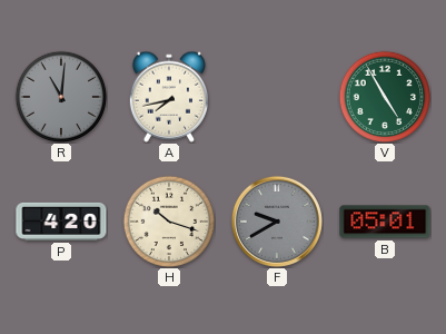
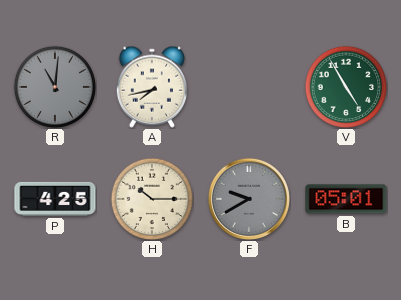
P: 4:20 -> 4:25 (55, 199)
H: 10:18 -> 10:15 (152, 199)
